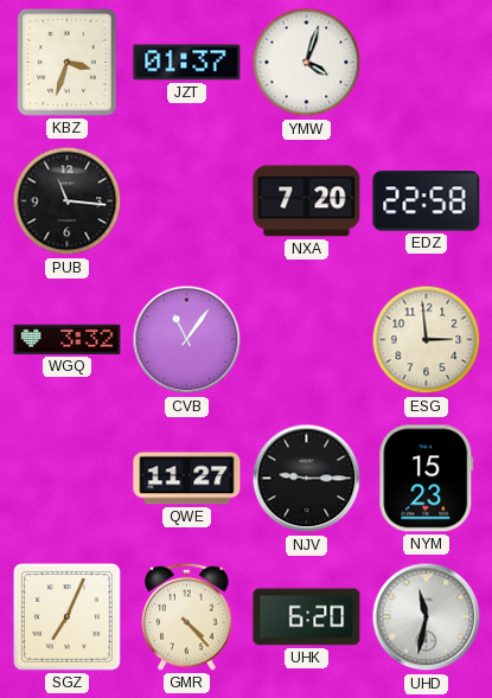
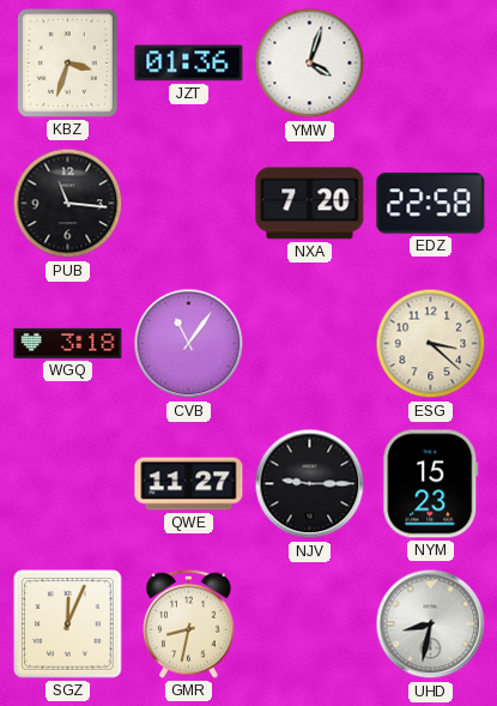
JZT: 01:37 -> 01:36 (189, 64)
WGQ: 3:32 -> 3:18 (68, 343)
ESG: 2:59 -> 3:22 (431, 344)
SGZ: 7:04 -> 12:04 (68, 624)
GMR: 4:23 -> 8:32 (189, 623)
UHK: 6:20 -> none (307, 617)
UHD: 11:32 -> 8:32 (431, 624)
